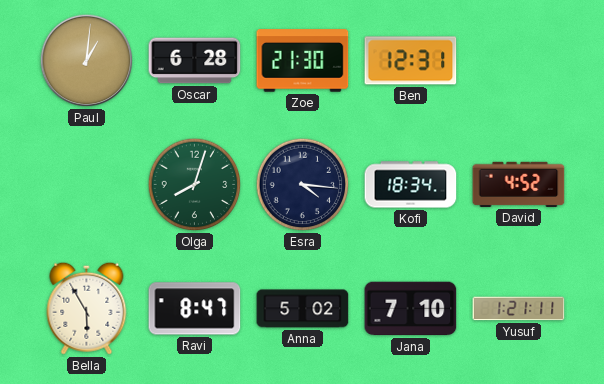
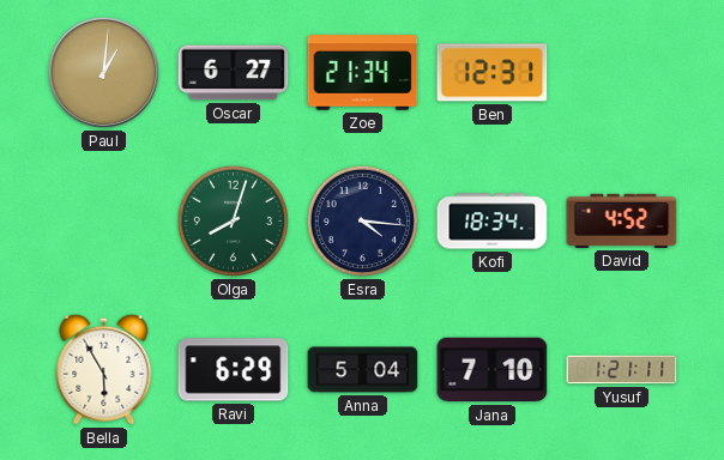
Oscar: 6:28 -> 6:27 (234, 73)
Zoe: 21:30 -> 21:34 (363, 73)
Ravi: 8:47 -> 6:29 (234, 370)
Anna: 5:02 -> 5:04 (363, 370)
